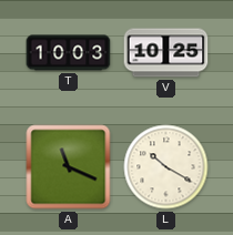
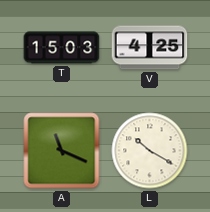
T: 10:03 -> 15:03 (62, 48)
V: 10:25 -> 4:25 (150, 48)
